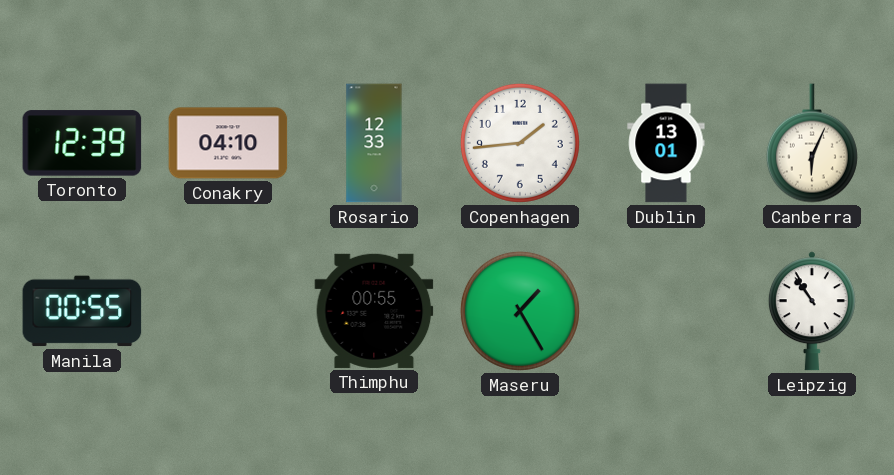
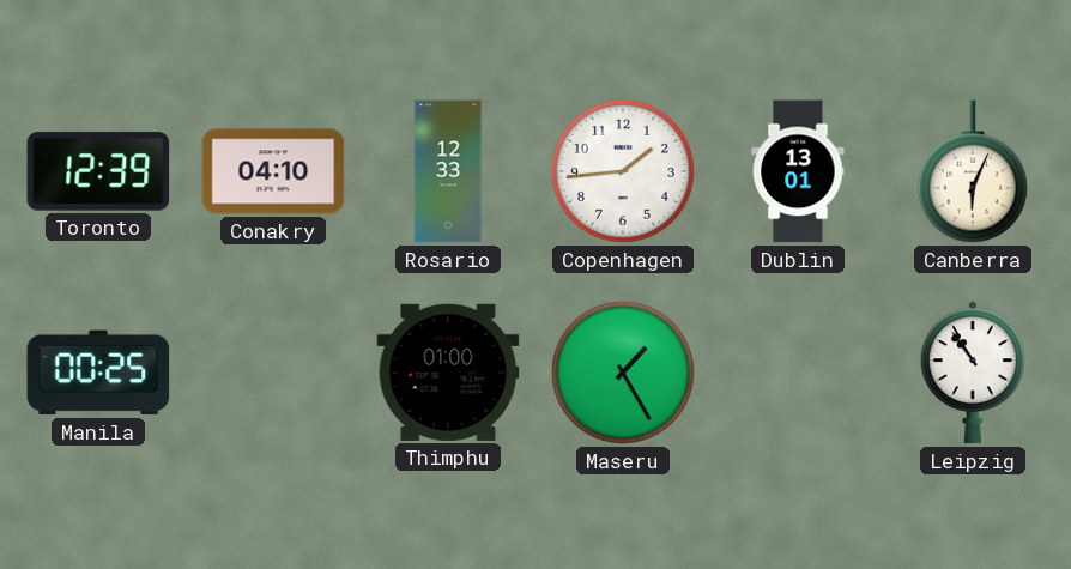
Manila: 00:55 -> 00:25 (98, 373)
Thimphu: 00:55 -> 01:00 (448, 373)
